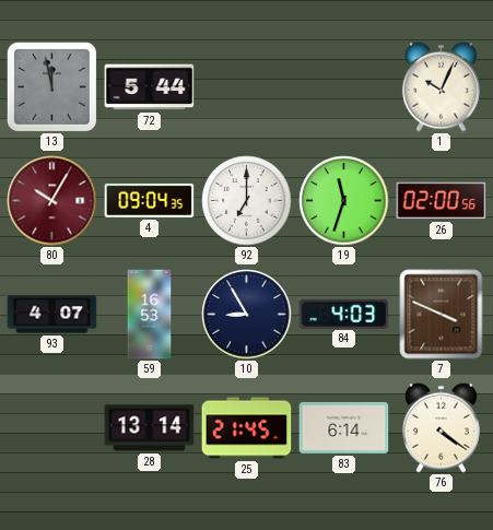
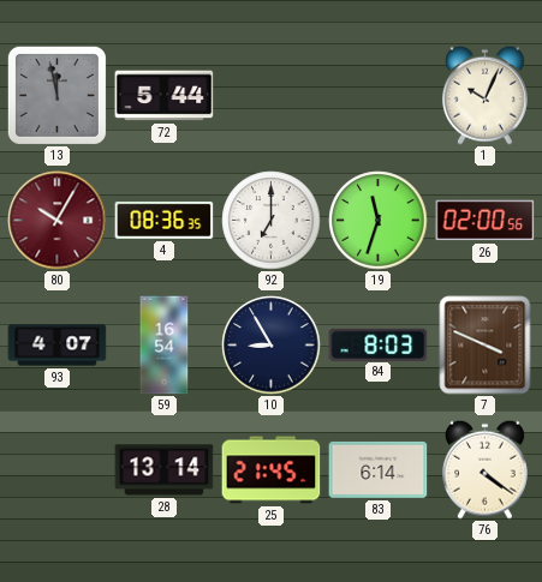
4: 09:04 -> 08:36 (165, 220)
59: 16:53 -> 16:54 (165, 346)
84: 4:03 -> 8:03 (379, 344)
